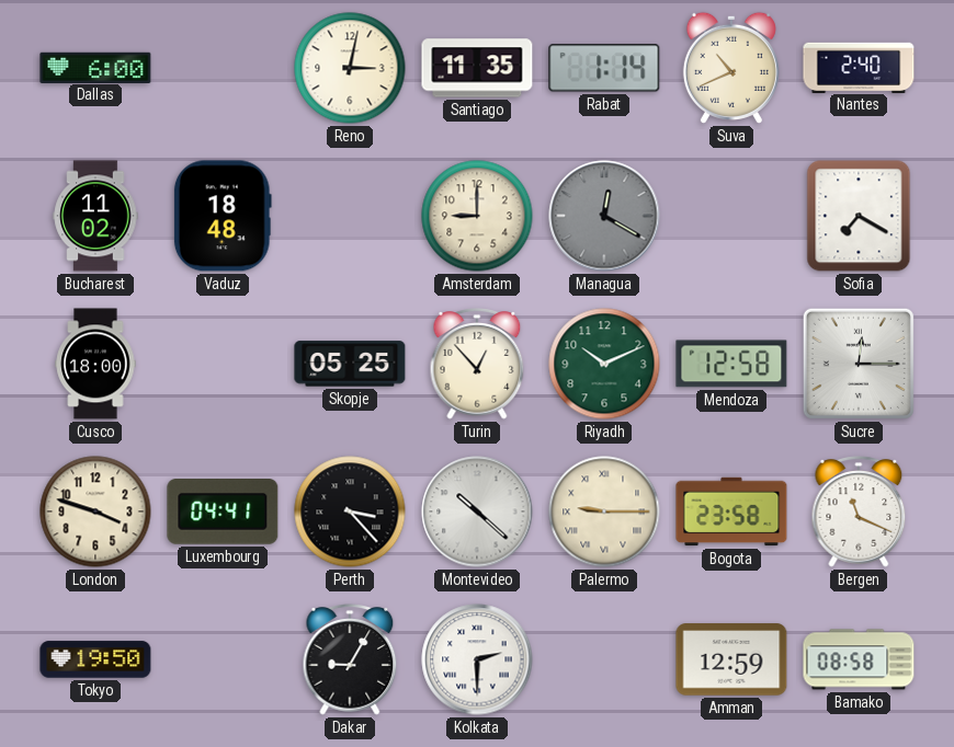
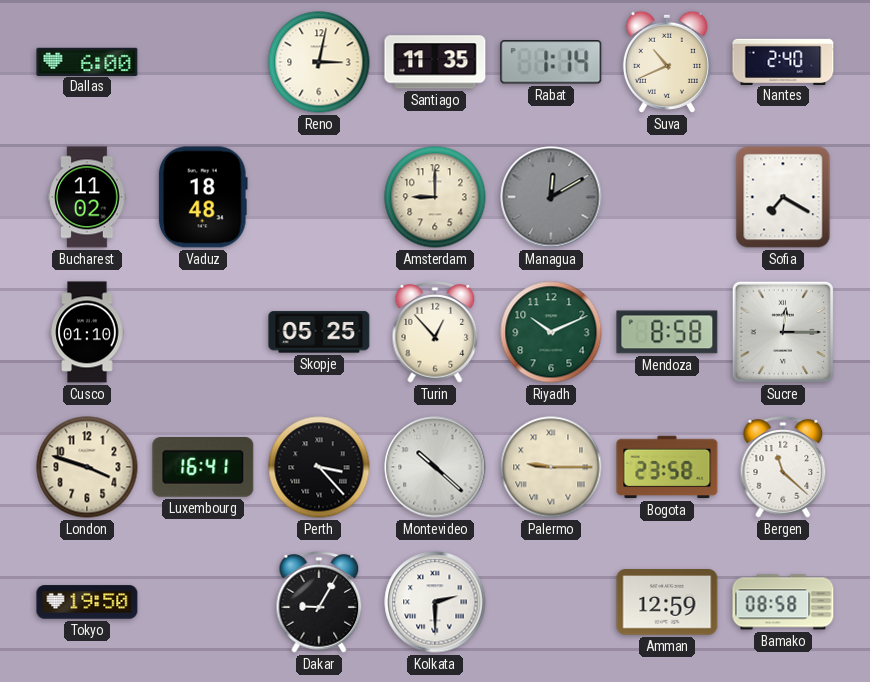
Managua: 12:20 -> 12:10 (551, 197)
Cusco: 18:00 -> 01:10 (87, 332)
Mendoza: 12:58 -> 8:58 (667, 332)
Luxembourg: 04:41 -> 16:41 (203, 468)
Bergen: 11:19 -> 11:22 (783, 467)
